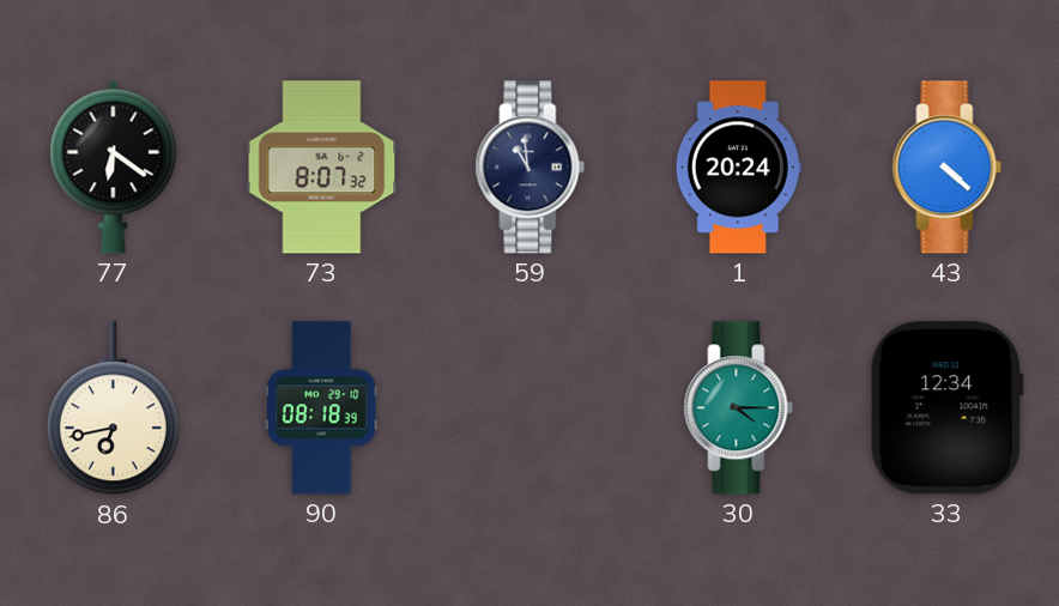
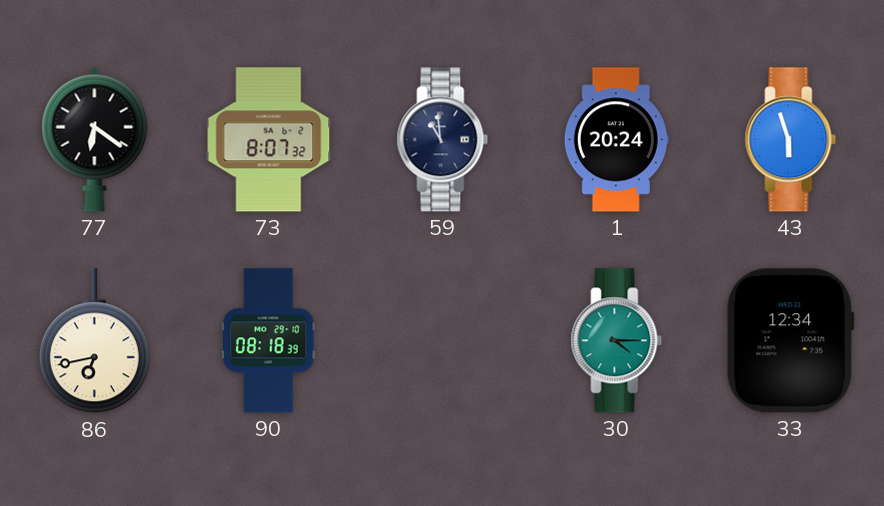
43: 4:22 -> 5:57 (791, 140)
